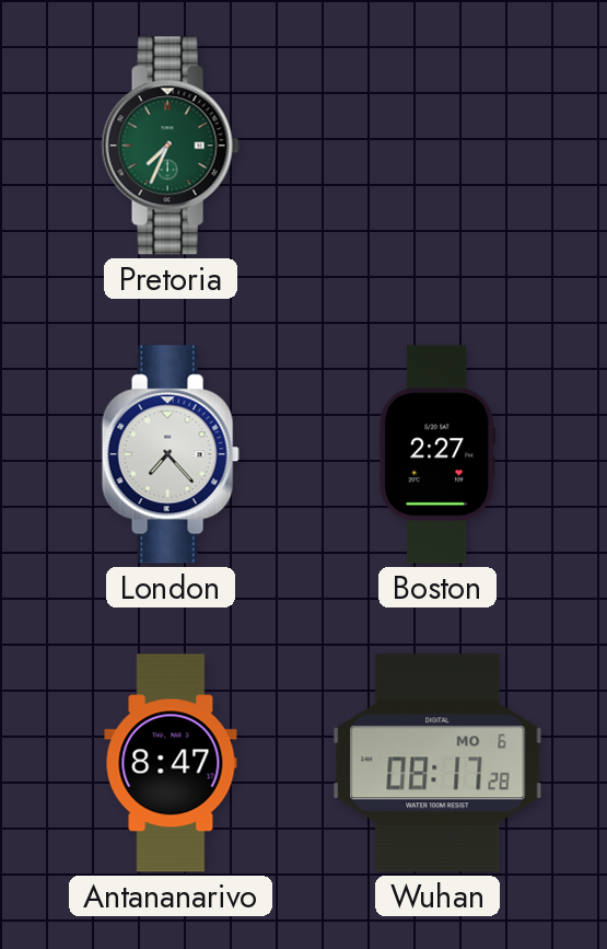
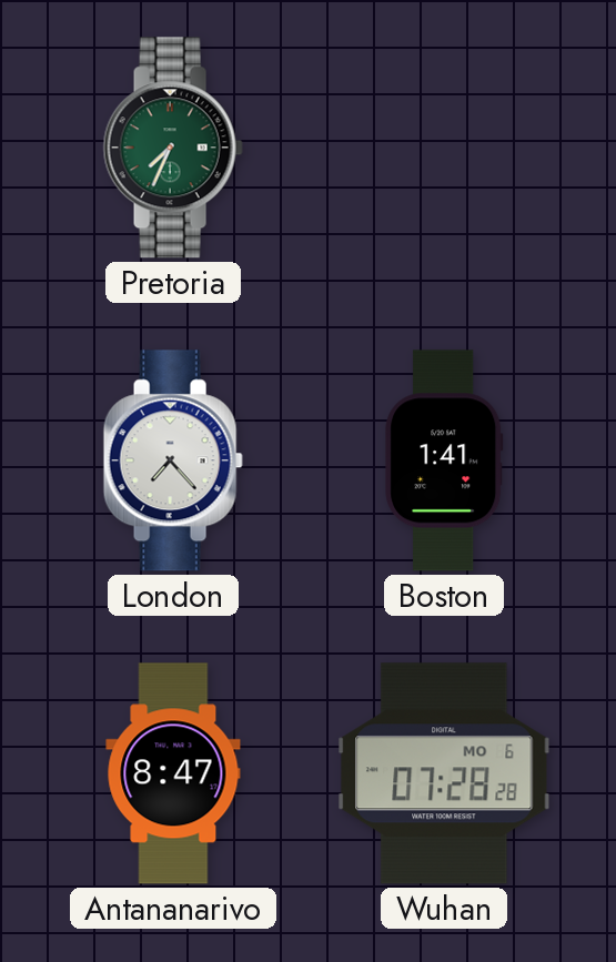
Boston: 2:27 -> 1:41 (444, 460)
Wuhan: 08:17 -> 07:28 (444, 773)
